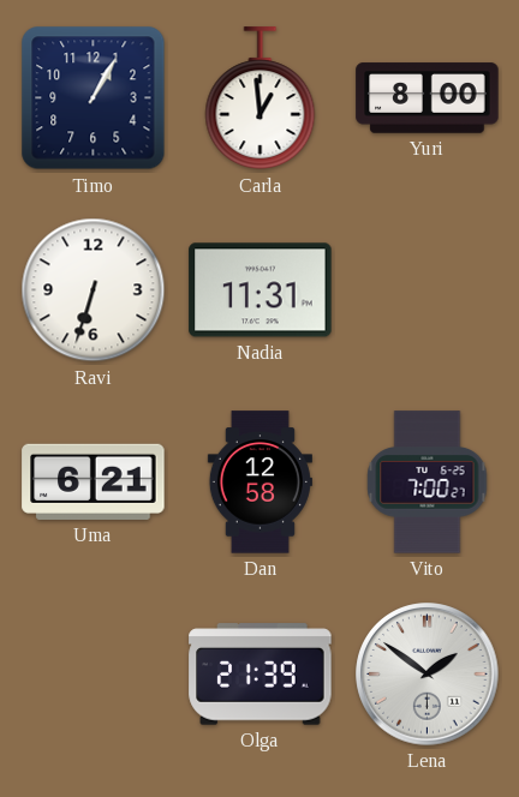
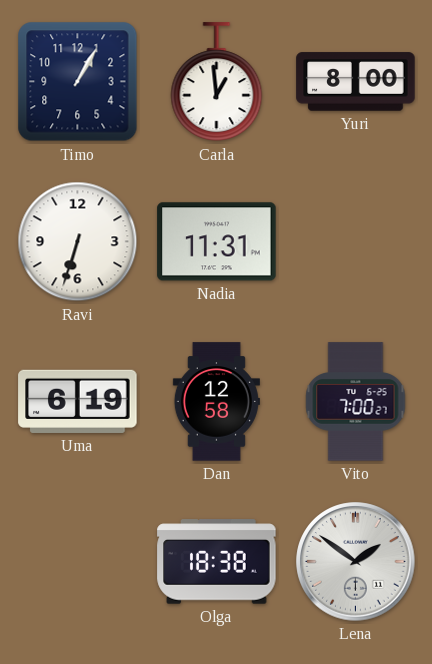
Uma: 6:21 -> 6:19 (78, 401)
Olga: 21:39 -> 18:38 (217, 562)
